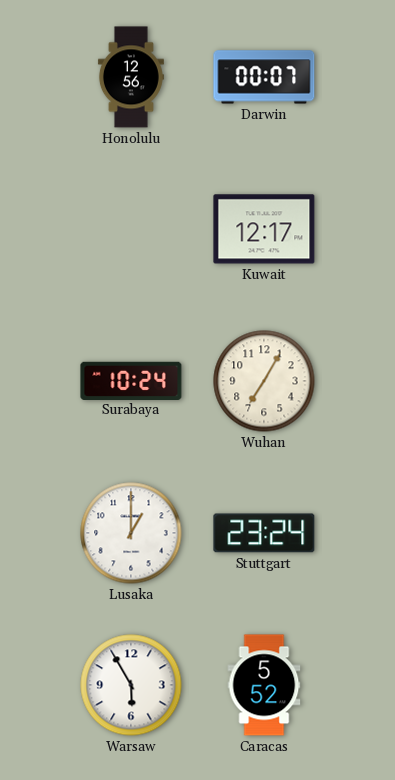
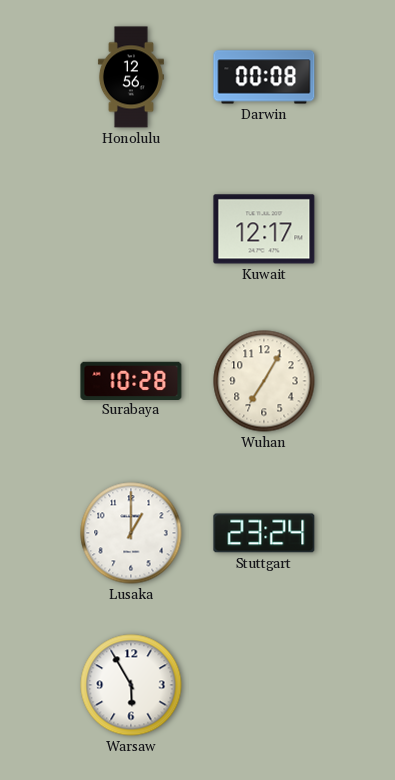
Darwin: 00:07 -> 00:08 (264, 77)
Surabaya: 10:24 -> 10:28 (131, 380)
Caracas: 5:52 -> none (264, 685)
